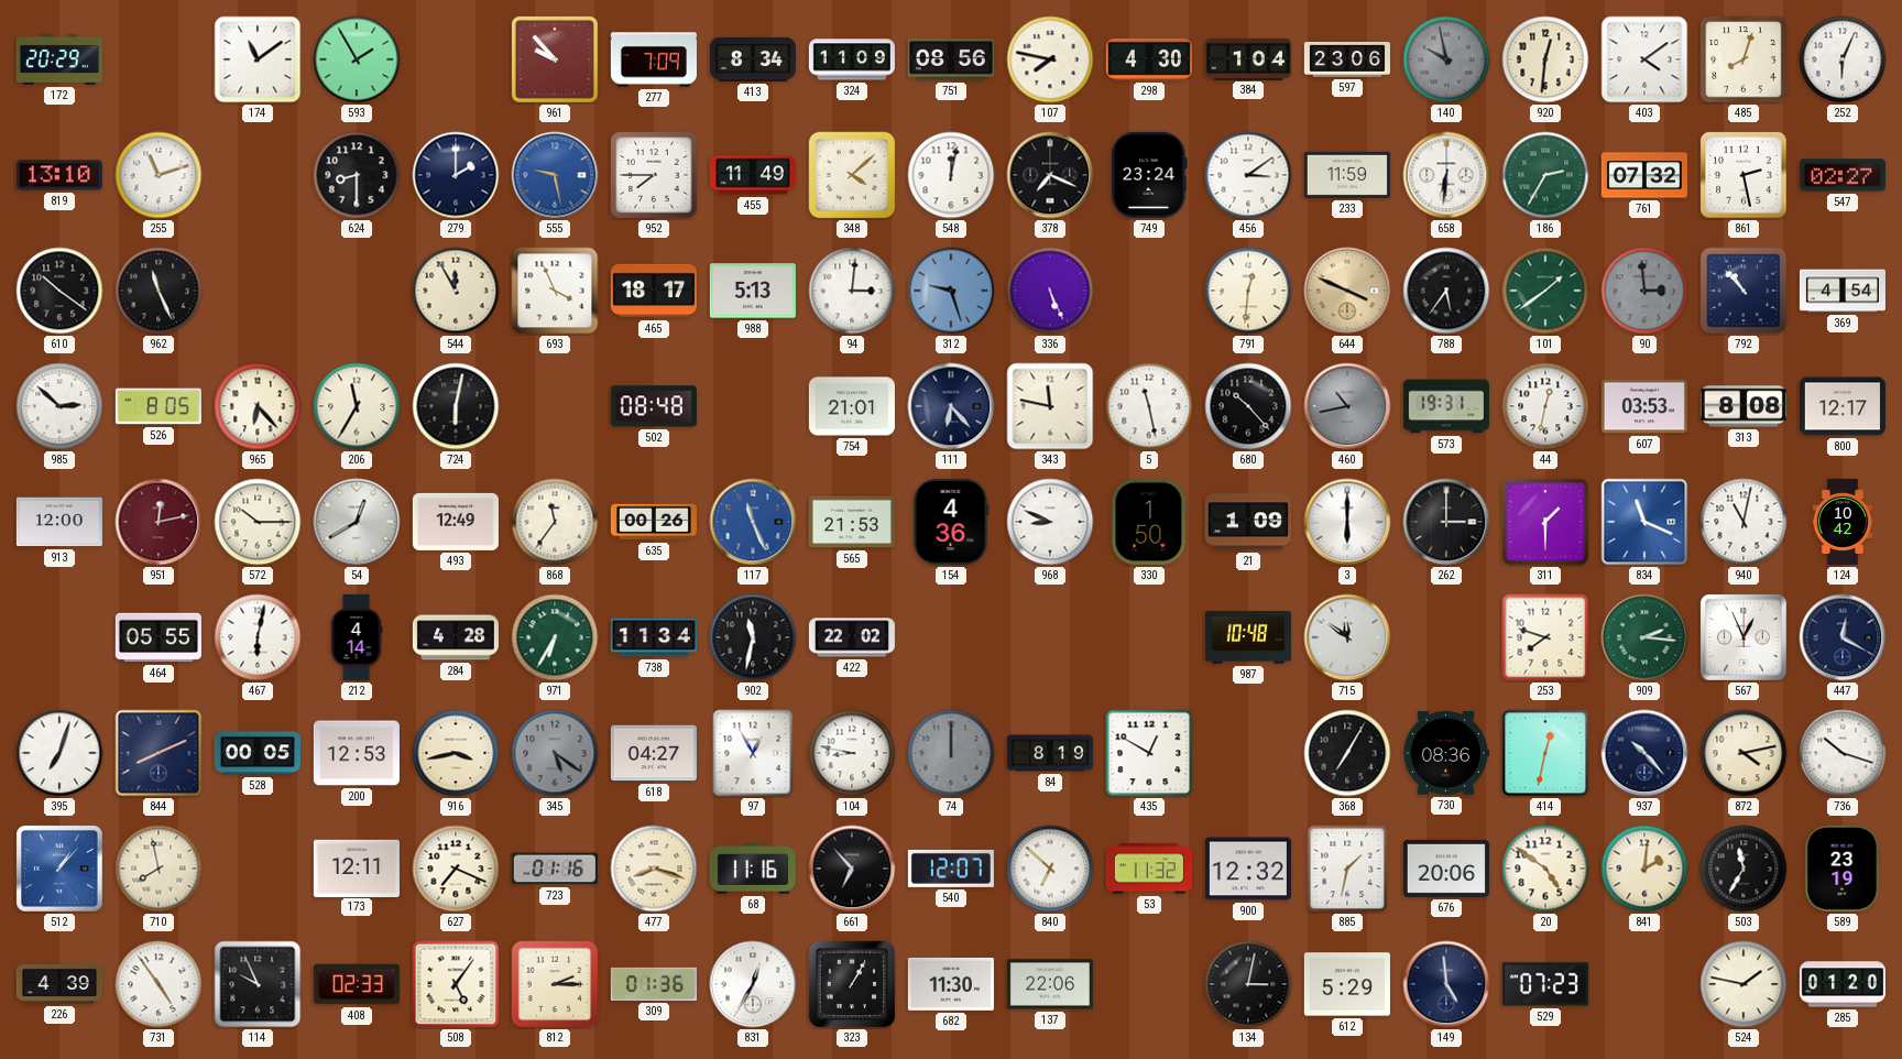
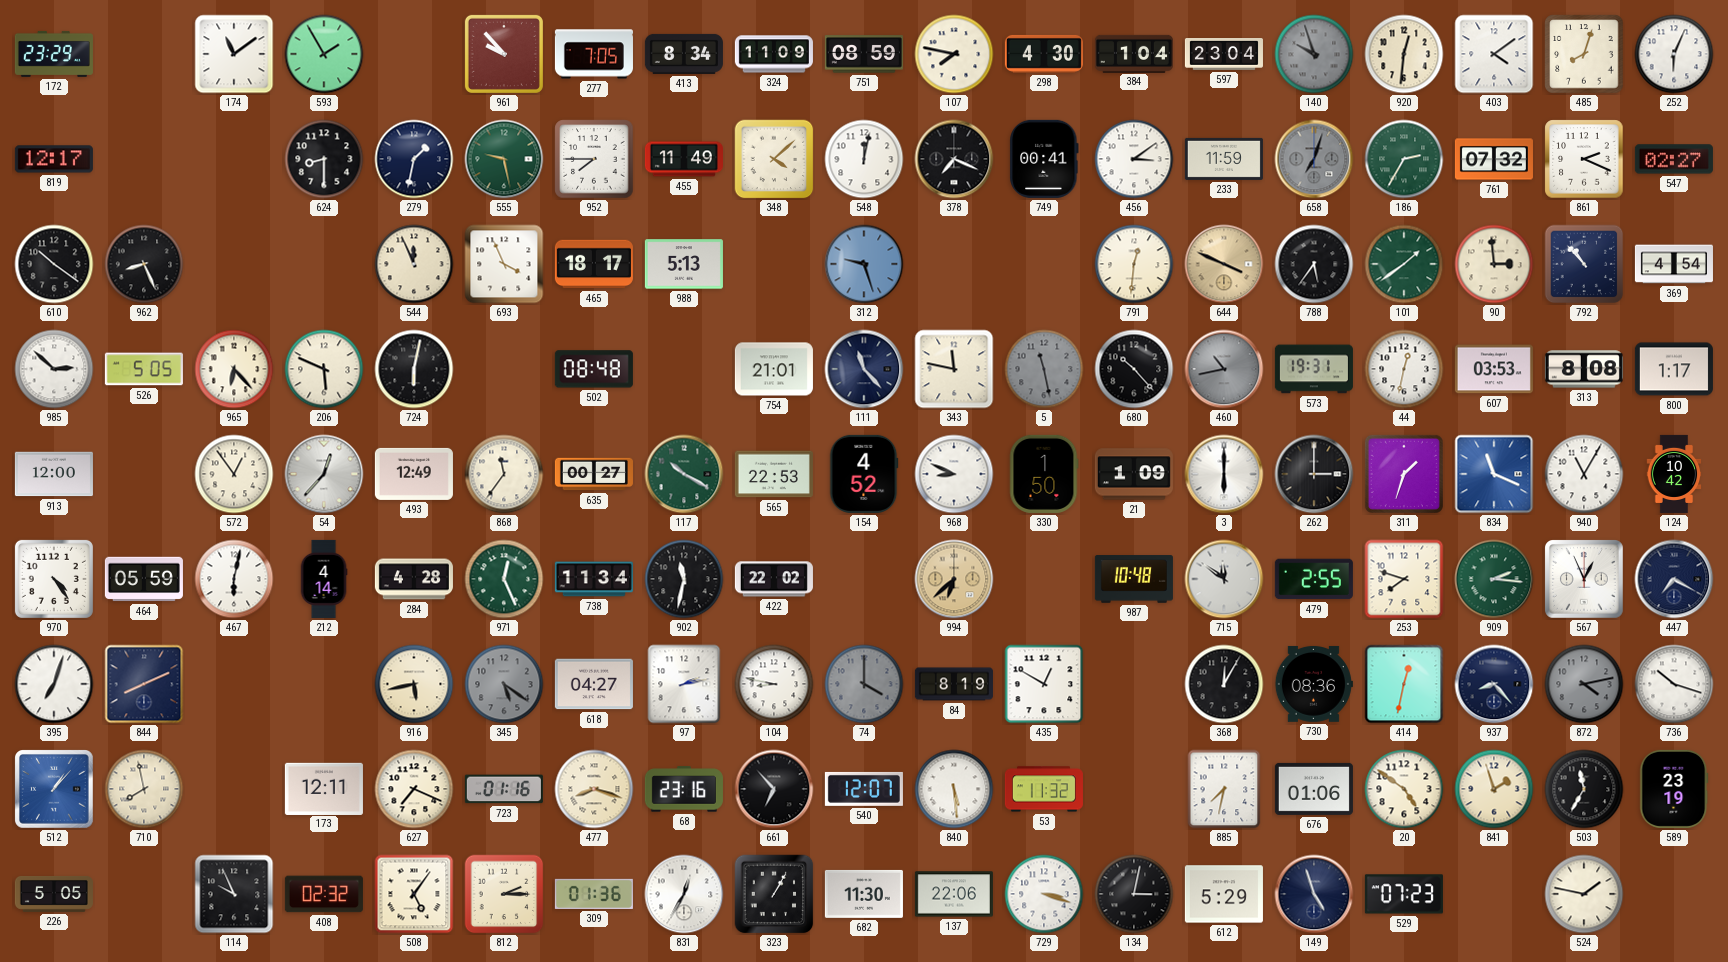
172: 20:29 -> 23:29 (54, 54)
277: 7:09 -> 7:05 (594, 54)
751: 08:56 -> 08:59 (864, 54)
597: 23:06 -> 23:04 (1224, 55)
140: 9:58 -> 9:57 (1314, 54)
819: 13:10 -> 12:17 (54, 159)
255: 11:12 -> none (158, 175)
279: 2:00 -> 1:32 (414, 159)
555 dial: blue -> green (504, 159)
749: 23:24 -> 00:41 (1044, 159)
658: 6:31 -> 7:03 (1314, 159)
658 dial: white -> grey (1314, 159)
861: 2:28 -> 2:19 (1584, 159)
962: 11:26 -> 8:26 (144, 264)
544: 11:55 -> 11:56 (414, 264)
94: 3:01 -> none (852, 291)
336: 5:26 -> none (1050, 291)
90 dial: grey -> cream (1494, 264)
526: 8:05 -> 5:05 (144, 369)
206: 11:35 -> 5:49 (324, 369)
111: 6:23 -> 11:23 (864, 369)
5 dial: white -> grey (1044, 369)
800: 12:17 -> 1:17 (1674, 369)
951: 12:13 -> none (158, 522)
572: 10:15 -> 12:54 (234, 474)
54: 12:40 -> 12:37 (324, 474)
635: 00:26 -> 00:27 (594, 474)
117: 11:26 -> 10:20 (684, 474)
117 dial: blue -> green (684, 474)
565: 21:53 -> 22:53 (774, 474)
154: 4:36 -> 4:52 (864, 474)
311: 1:30 -> 1:33 (1404, 474)
940: 11:02 -> 11:05 (1584, 474)
970: none -> 4:24 (54, 579)
464: 05:55 -> 05:59 (144, 579)
971: 6:35 -> 12:26 (504, 579)
994: none -> 6:38 (954, 579)
479: none -> 2:55 (1314, 579)
447: 12:20 -> 7:20 (1674, 579)
528: 00:05 -> none (258, 753)
200: 12:53 -> none (357, 753)
916: 3:43 -> 5:43 (414, 684)
97: 12:55 -> 2:13 (684, 684)
74: 12:00 -> 4:00 (864, 684)
368: 7:05 -> 12:05 (1224, 684)
937: 10:23 -> 8:23 (1494, 684)
872 dial: cream -> grey (1584, 684)
68: 11:16 -> 23:16 (684, 789)
840: 6:52 -> 5:29 (954, 789)
900: 12:32 -> none (1248, 869)
885: 1:32 -> 7:32 (1224, 789)
676: 20:06 -> 01:06 (1314, 789)
841: 2:01 -> 1:57 (1494, 789)
226: 4:39 -> 5:05 (54, 894)
731: 4:54 -> none (158, 984)
408: 02:33 -> 02:32 (324, 894)
729: none -> 3:18 (1044, 894)
149: 4:59 -> 4:57 (1314, 894)
285: 01:20 -> none (1843, 984)
